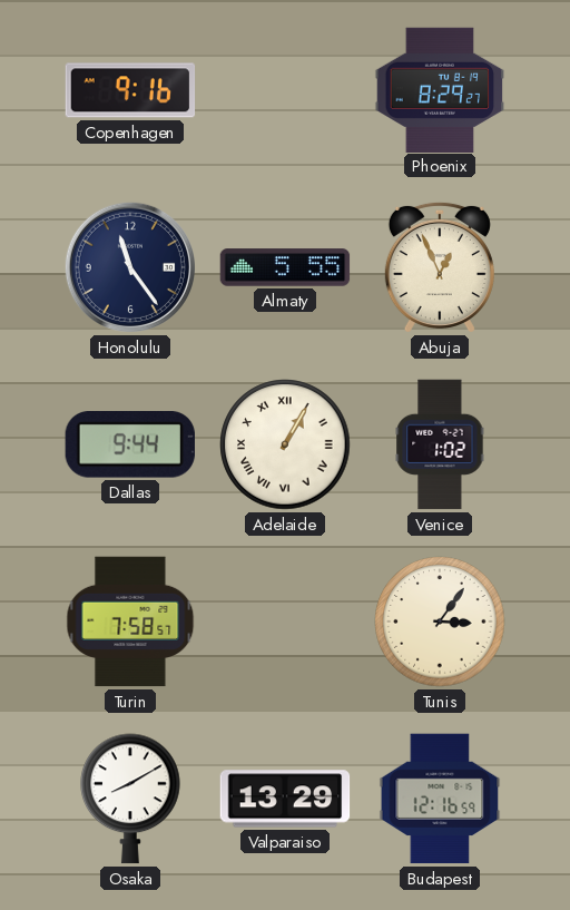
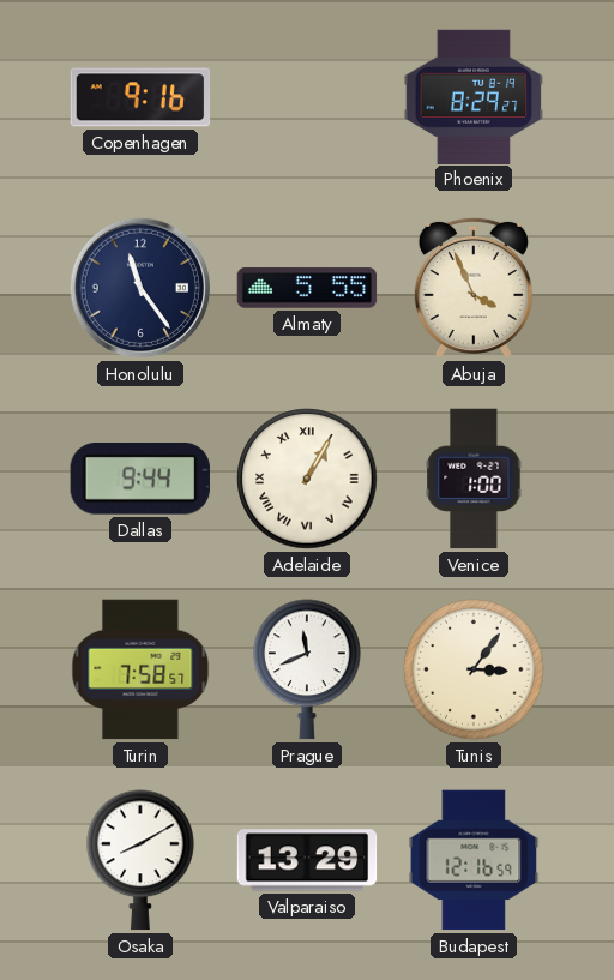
Abuja: 12:56 -> 3:56 (474, 288)
Venice: 1:02 -> 1:00 (474, 479)
Prague: none -> 11:41 (307, 669)
